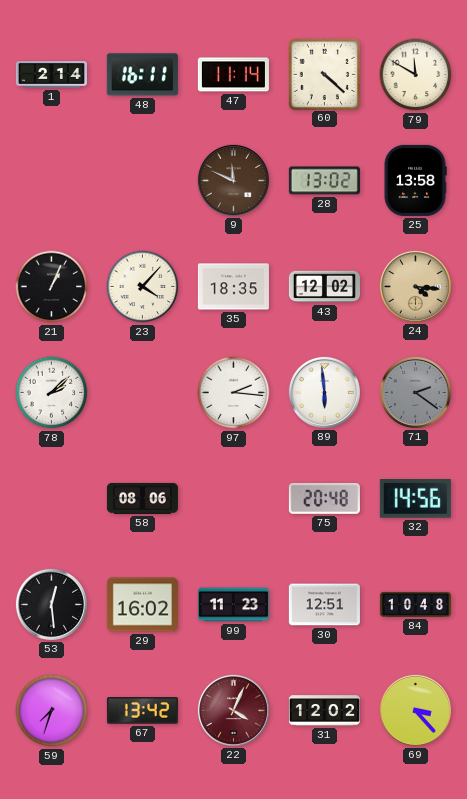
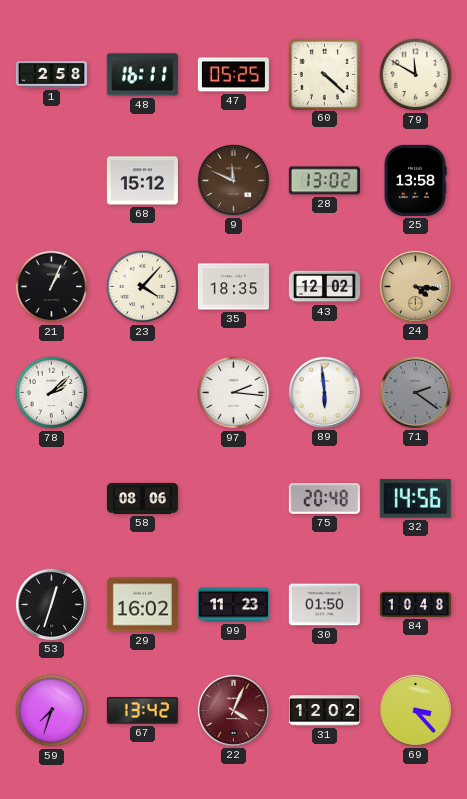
1: 2:14 -> 2:58 (51, 75)
47: 11:14 -> 05:25 (233, 75)
68: none -> 15:12 (142, 181)
53: 12:29 -> 12:33 (51, 604)
30: 12:51 -> 01:50 (324, 605)
